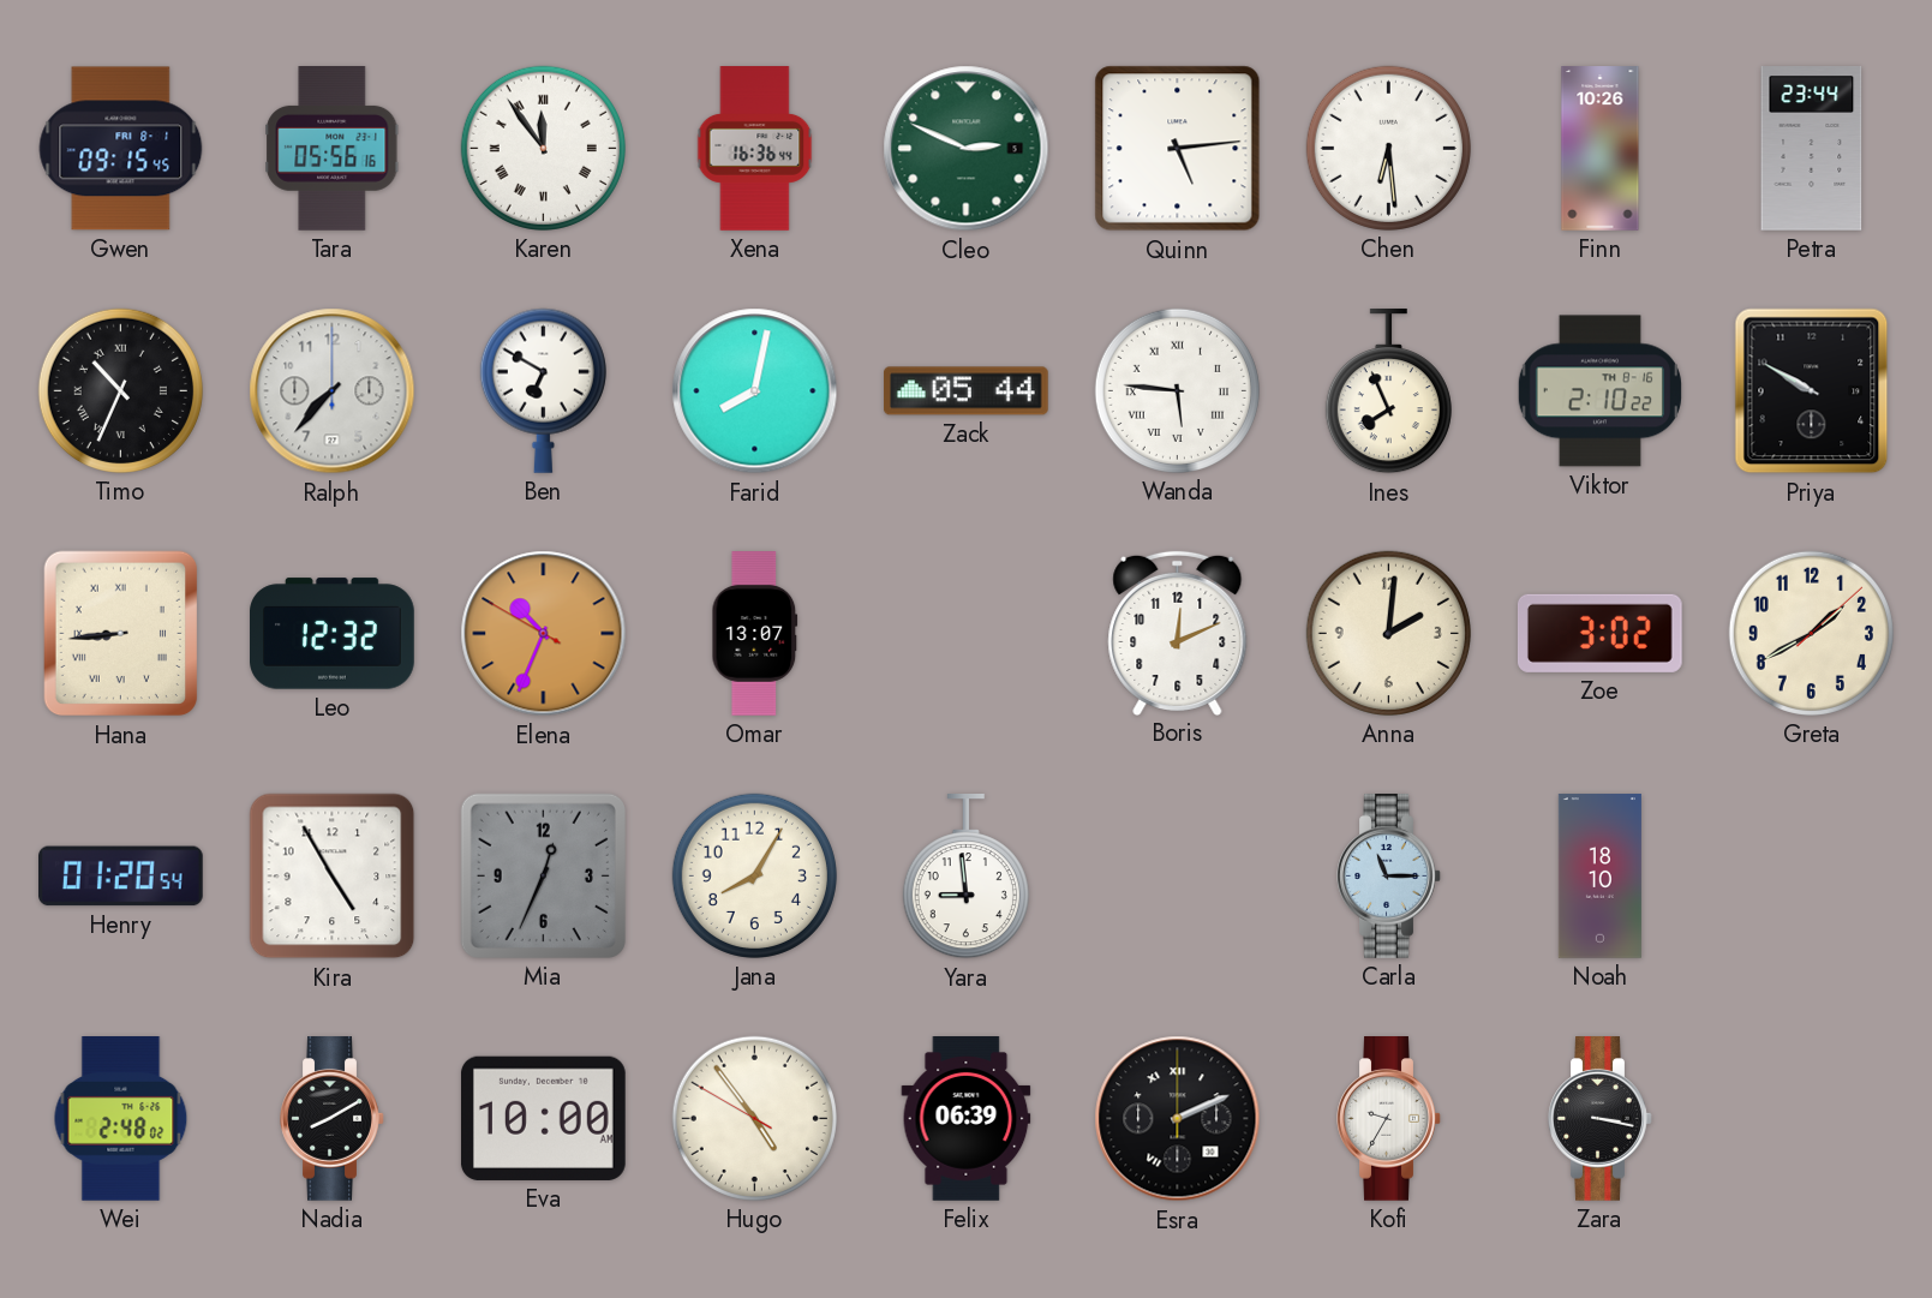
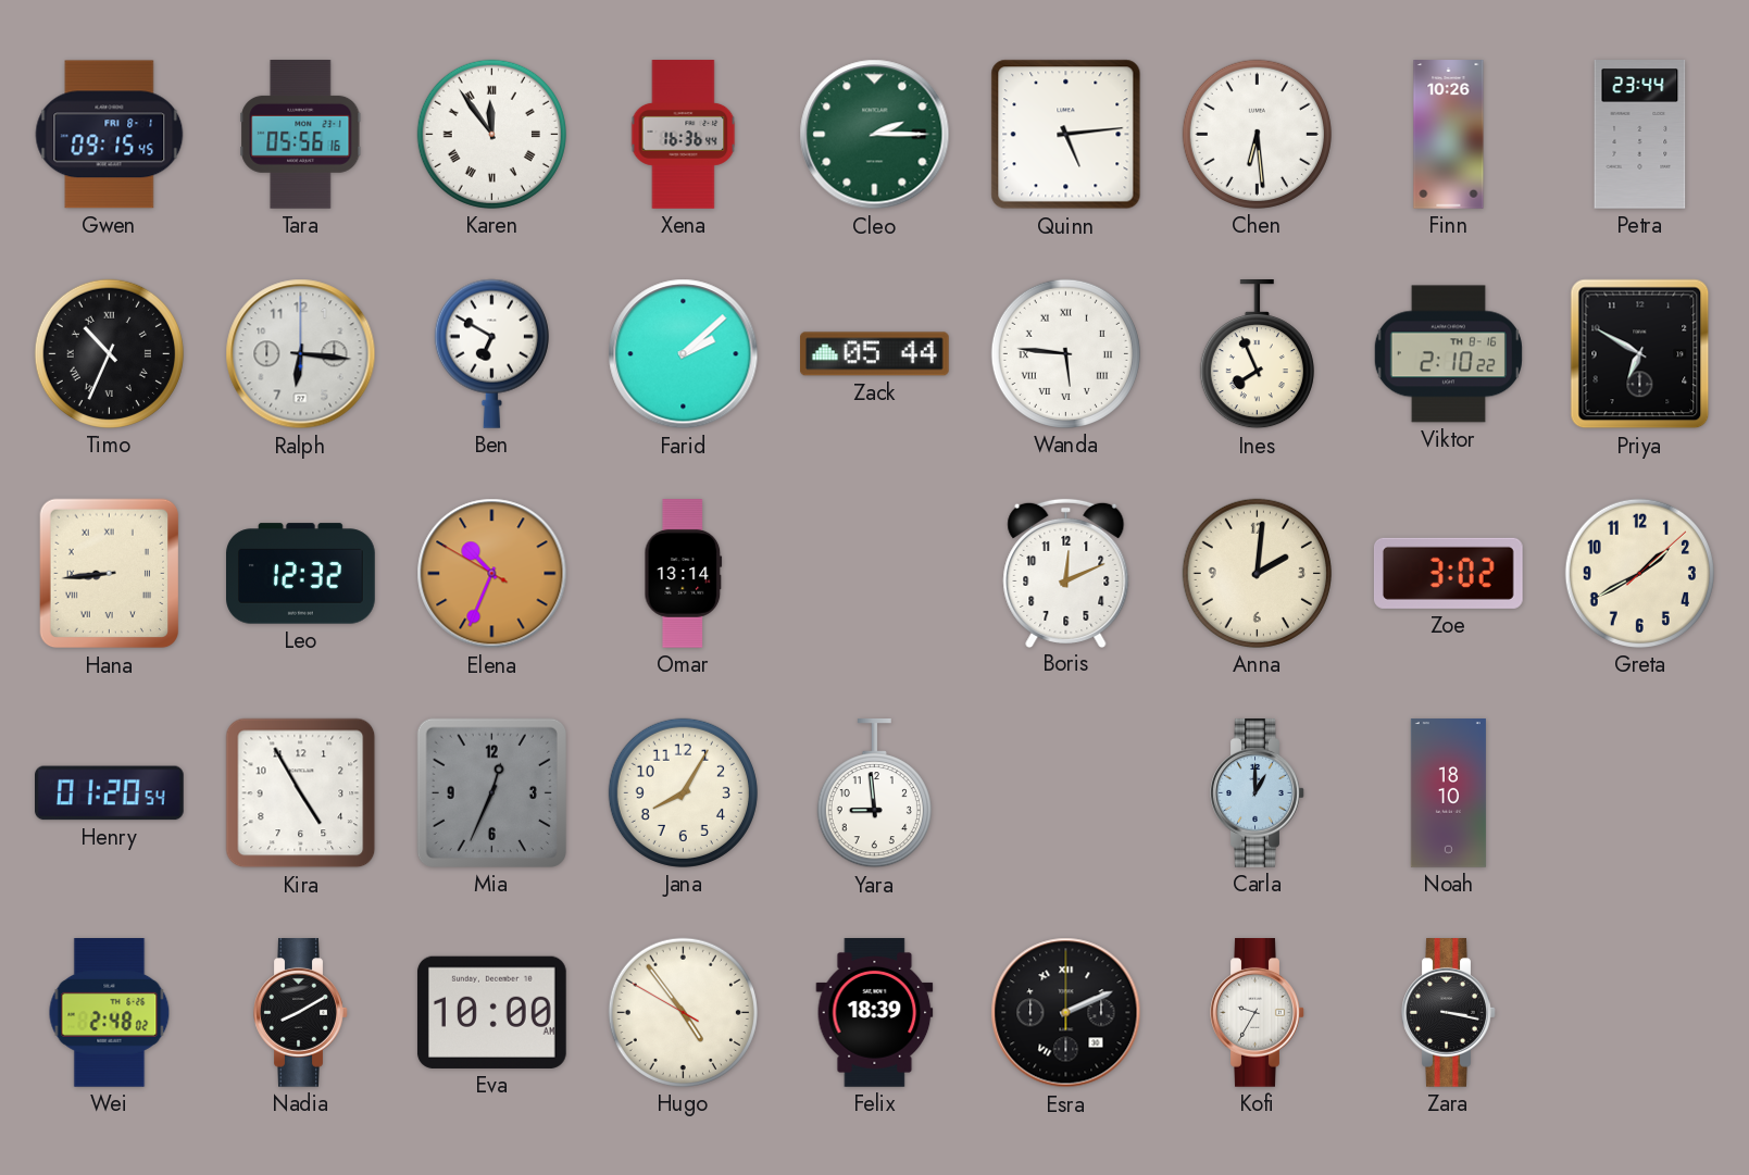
Cleo: 2:49 -> 2:15 (875, 135)
Ralph: 7:37 -> 6:16 (301, 354)
Farid: 8:02 -> 2:08 (684, 354)
Priya: 9:50 -> 6:50 (1640, 354)
Omar: 13:07 -> 13:14 (684, 574)
Carla: 11:15 -> 1:00 (1258, 793)
Felix: 06:39 -> 18:39 (875, 1013)
